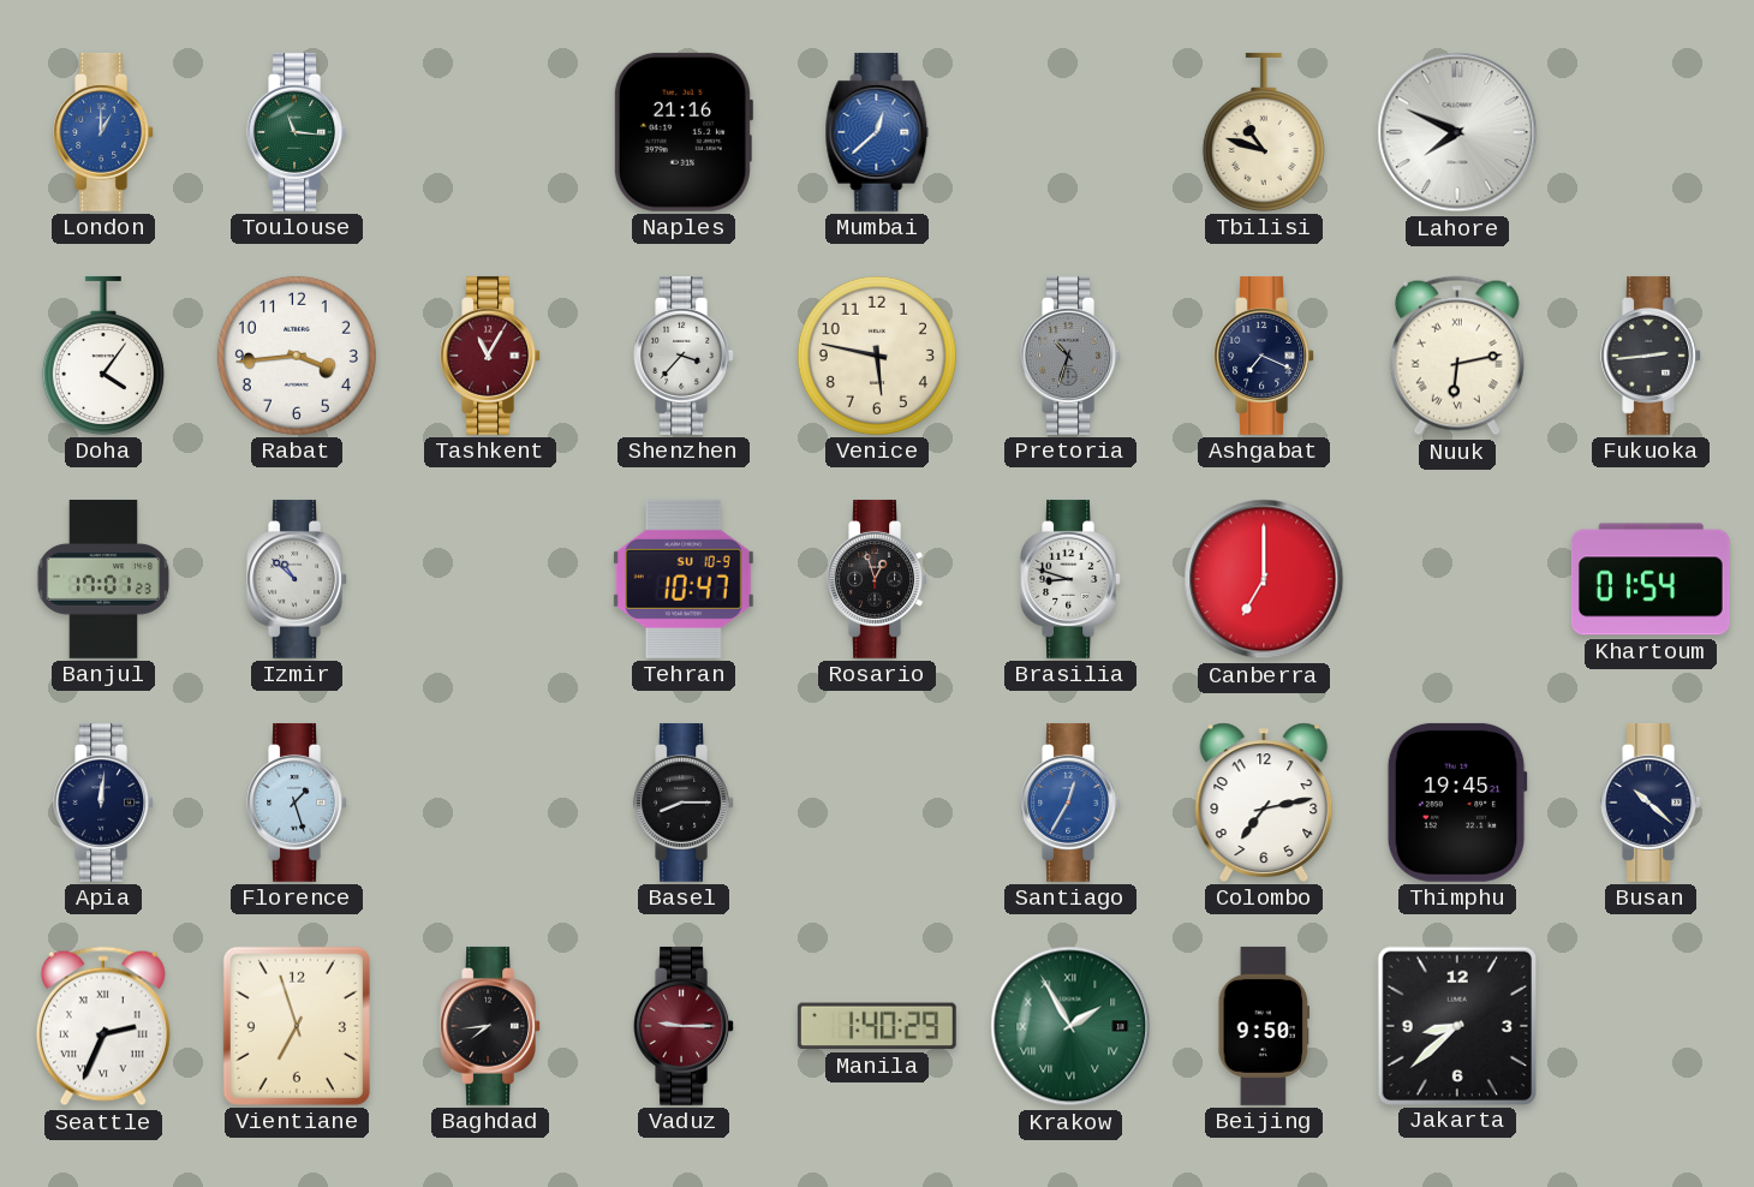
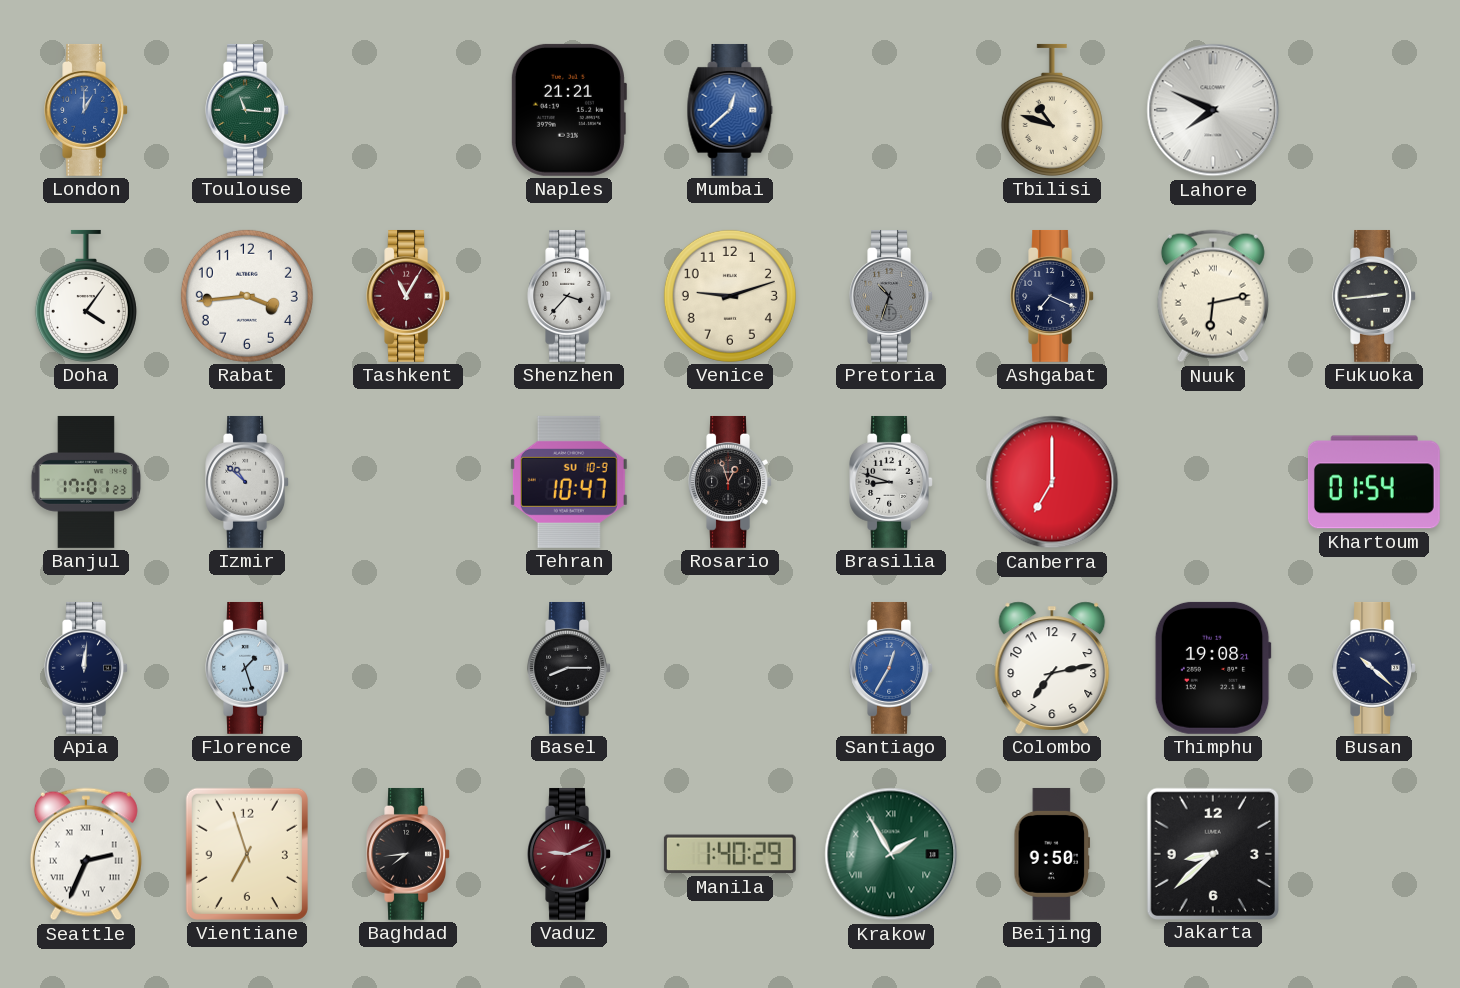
Naples: 21:16 -> 21:21 (568, 110)
Venice: 5:47 -> 9:12 (730, 296)
Thimphu: 19:45 -> 19:08 (1213, 668)
Vaduz: 9:15 -> 9:11 (569, 854)
